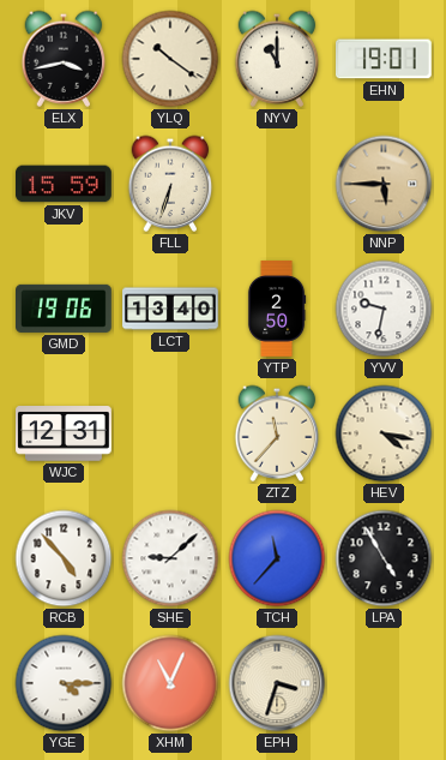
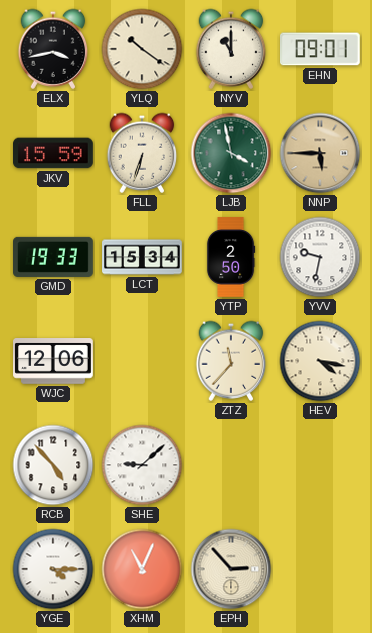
EHN: 19:01 -> 09:01 (321, 49)
LJB: none -> 3:58 (231, 153)
GMD: 19:06 -> 19:33 (53, 257)
LCT: 13:40 -> 15:34 (142, 257)
WJC: 12:31 -> 12:06 (53, 361)
TCH: 11:37 -> none (277, 558)
LPA: 4:55 -> none (384, 558)
EPH: 3:33 -> 2:53 (231, 569)
